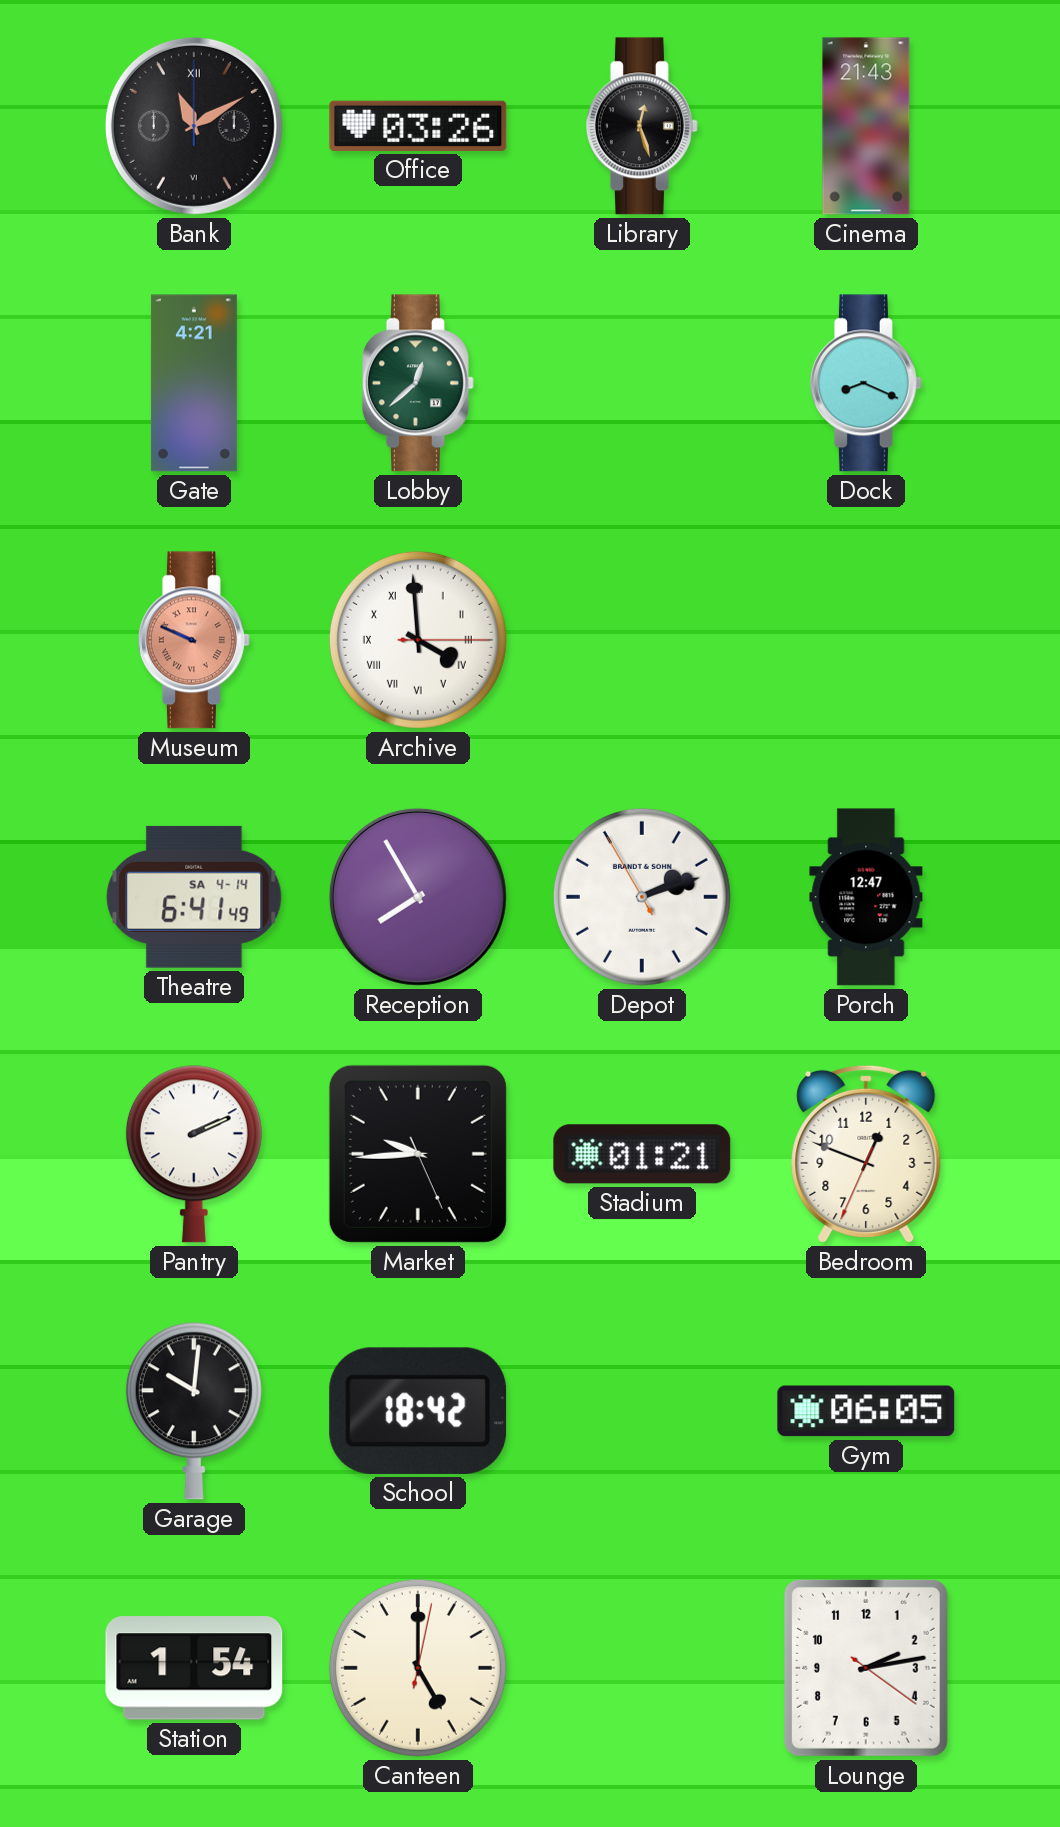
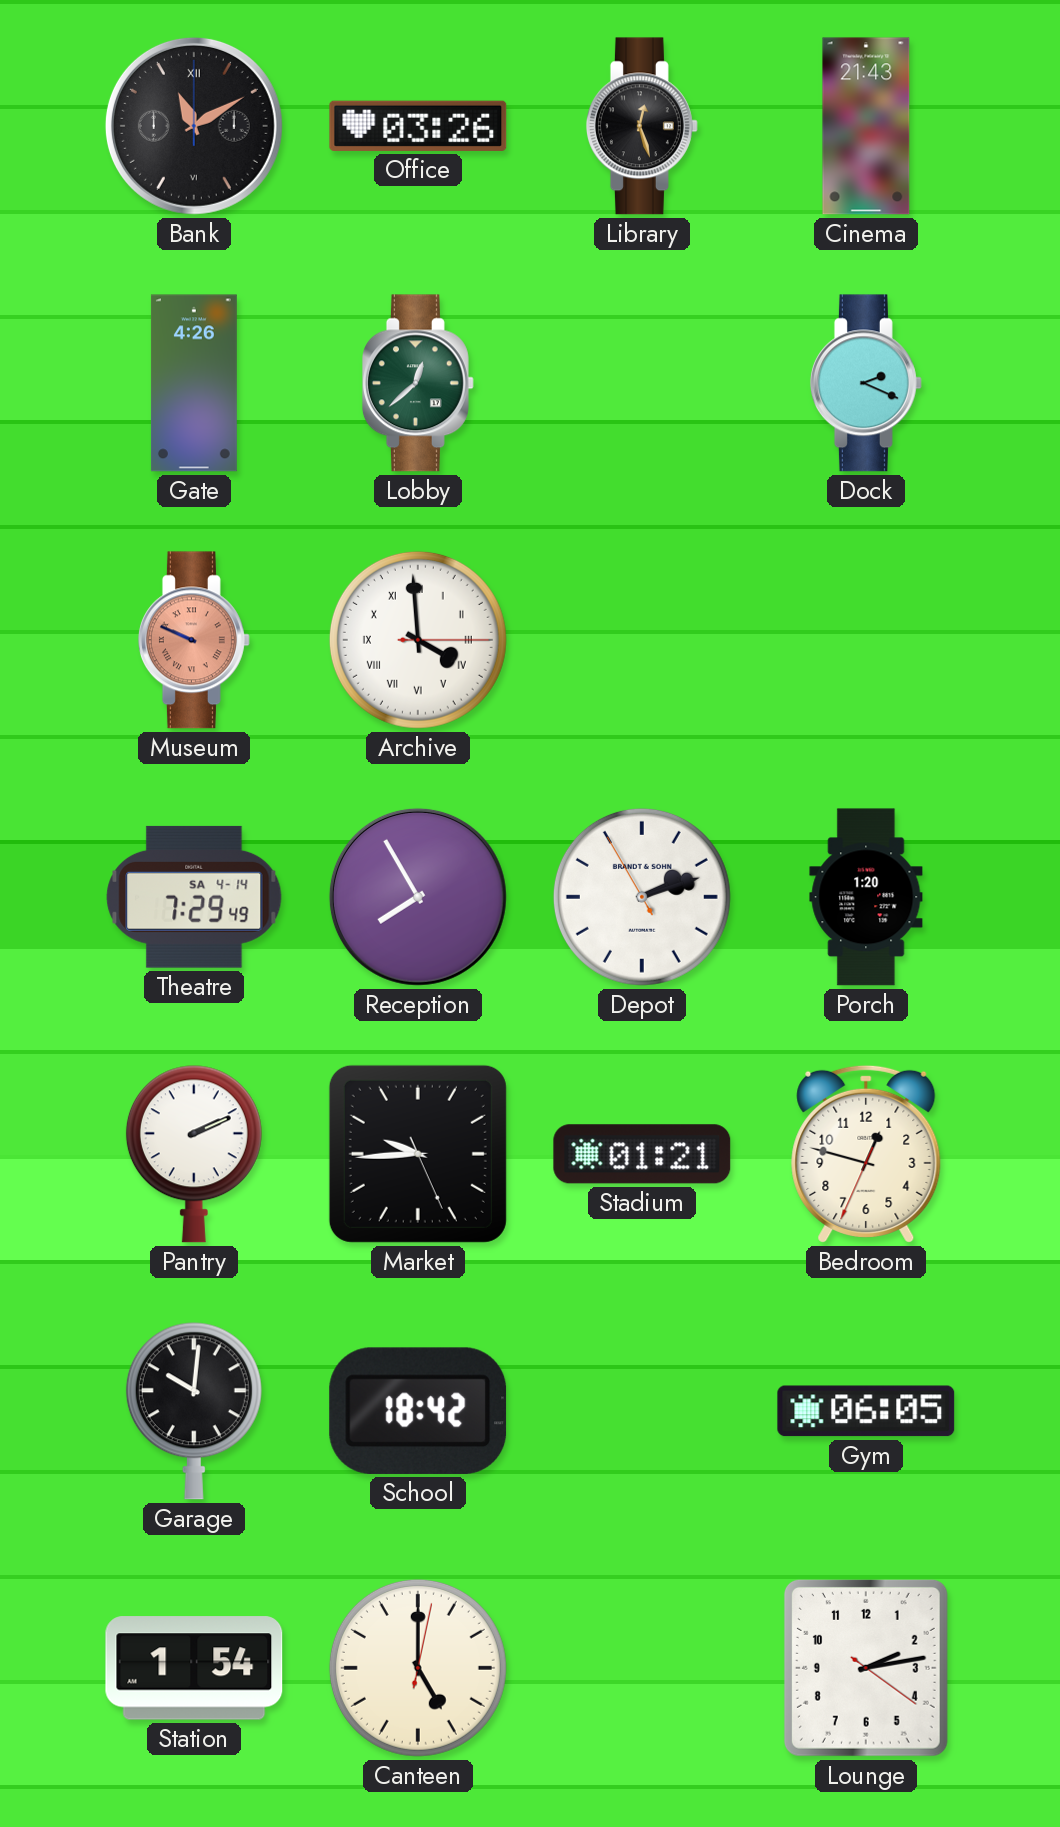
Gate: 4:21 -> 4:26 (194, 383)
Dock: 8:19 -> 2:19 (866, 383)
Theatre: 6:41 -> 7:29 (194, 897)
Porch: 12:47 -> 1:20 (866, 897)
Bedroom: 12:48 -> 12:47 (866, 1154)
